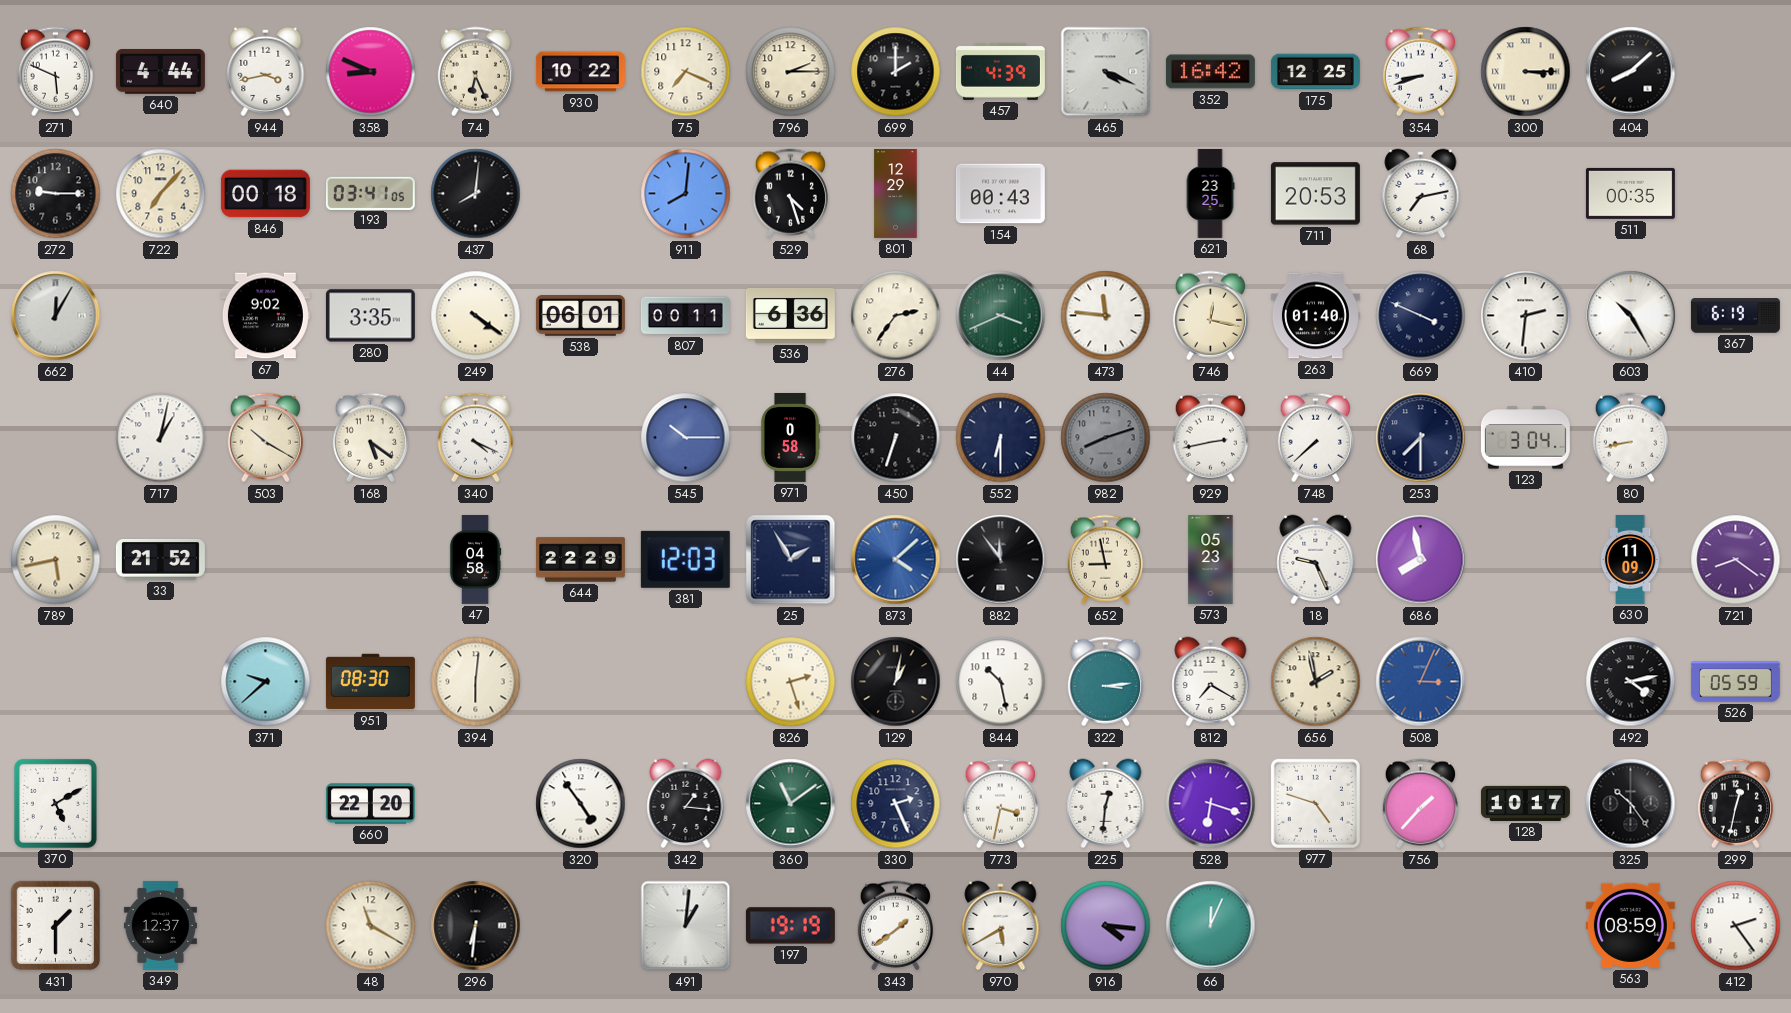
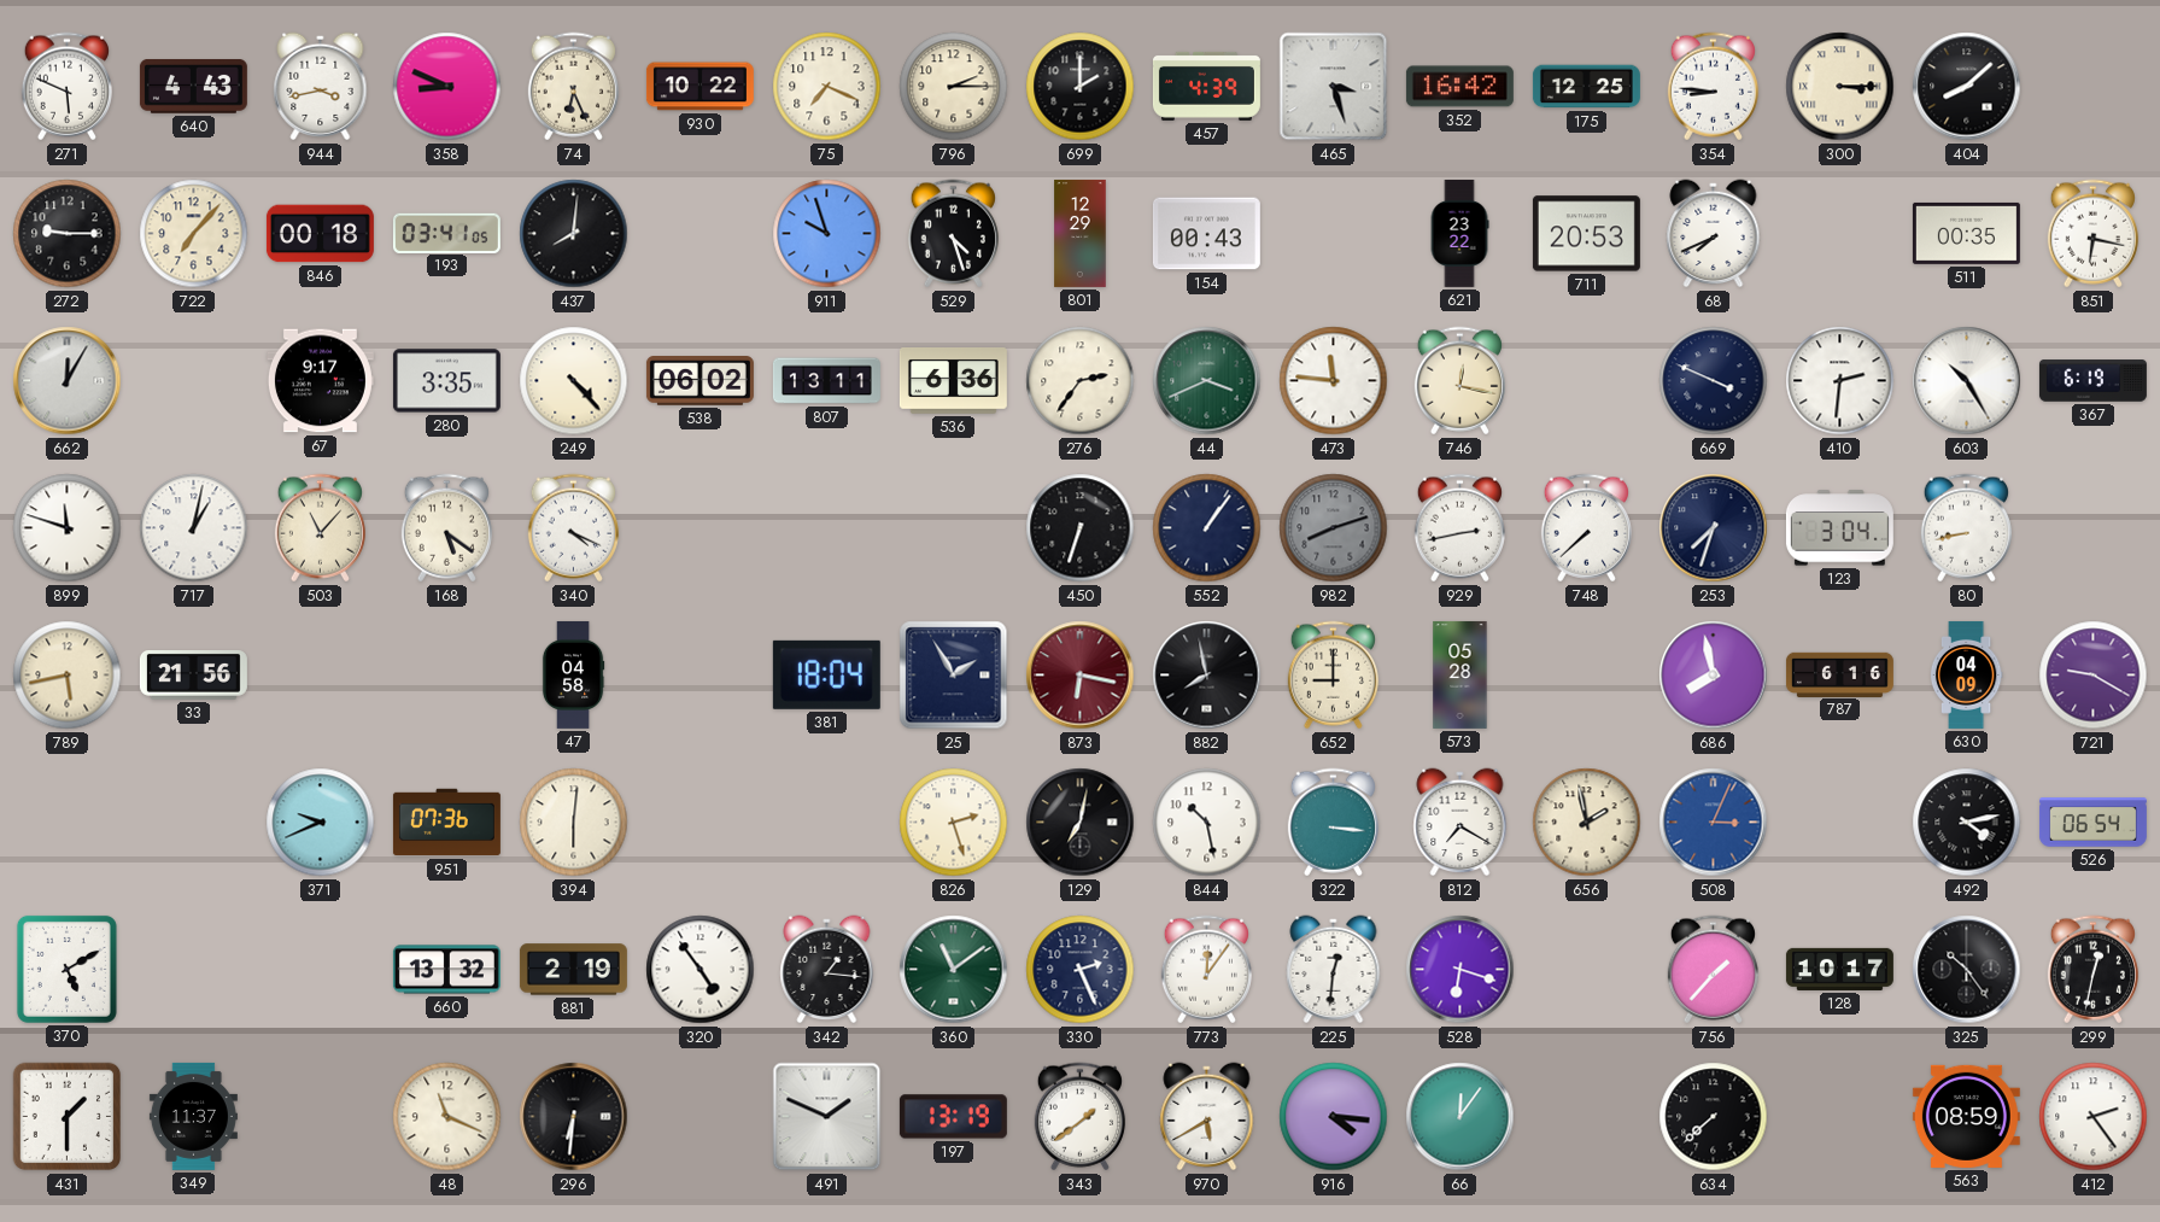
640: 4:44 -> 4:43 (193, 87)
465: 4:19 -> 3:27 (1334, 87)
354: 8:42 -> 8:46 (1713, 87)
911: 8:01 -> 9:57 (827, 234)
621: 23:25 -> 23:22 (1459, 233)
68: 7:13 -> 7:41 (1714, 234)
851: none -> 6:17 (2092, 234)
67: 9:02 -> 9:17 (320, 381)
249: 4:21 -> 4:23 (574, 381)
538: 06:01 -> 06:02 (699, 381)
807: 00:11 -> 13:11 (826, 381)
263: 01:40 -> none (1315, 316)
899: none -> 11:48 (68, 528)
503: 10:20 -> 11:07 (320, 528)
545: 10:15 -> none (686, 438)
971: 0:58 -> none (790, 437)
552: 6:30 -> 1:06 (1207, 528)
253: 7:30 -> 7:33 (1714, 528)
33: 21:52 -> 21:56 (193, 676)
644: 22:29 -> none (580, 560)
381: 12:03 -> 18:04 (826, 674)
873: 4:08 -> 6:17 (1081, 676)
873 dial: blue -> burgundy (1081, 676)
882: 11:54 -> 7:58 (1207, 676)
652: 8:58 -> 9:00 (1333, 676)
573: 05:23 -> 05:28 (1461, 674)
18: 9:26 -> none (1316, 560)
787: none -> 6:16 (1839, 674)
630: 11:09 -> 04:09 (1966, 674)
721: 8:21 -> 9:20 (2094, 676)
371: 9:38 -> 9:41 (321, 823)
951: 08:30 -> 07:36 (446, 823)
129: 1:02 -> 7:02 (1081, 823)
322: 3:14 -> 3:16 (1333, 823)
526: 05:59 -> 06:54 (2092, 823)
660: 22:20 -> 13:32 (446, 970)
881: none -> 2:19 (573, 970)
773: 3:32 -> 12:06 (1206, 970)
977: 4:48 -> none (1315, 803)
349: 12:37 -> 11:37 (193, 1116)
48: 11:20 -> 11:19 (447, 1117)
491: 1:01 -> 1:49 (827, 1117)
197: 19:19 -> 13:19 (953, 1117)
66: 12:04 -> 12:06 (1461, 1117)
634: none -> 7:38 (1714, 1117)
